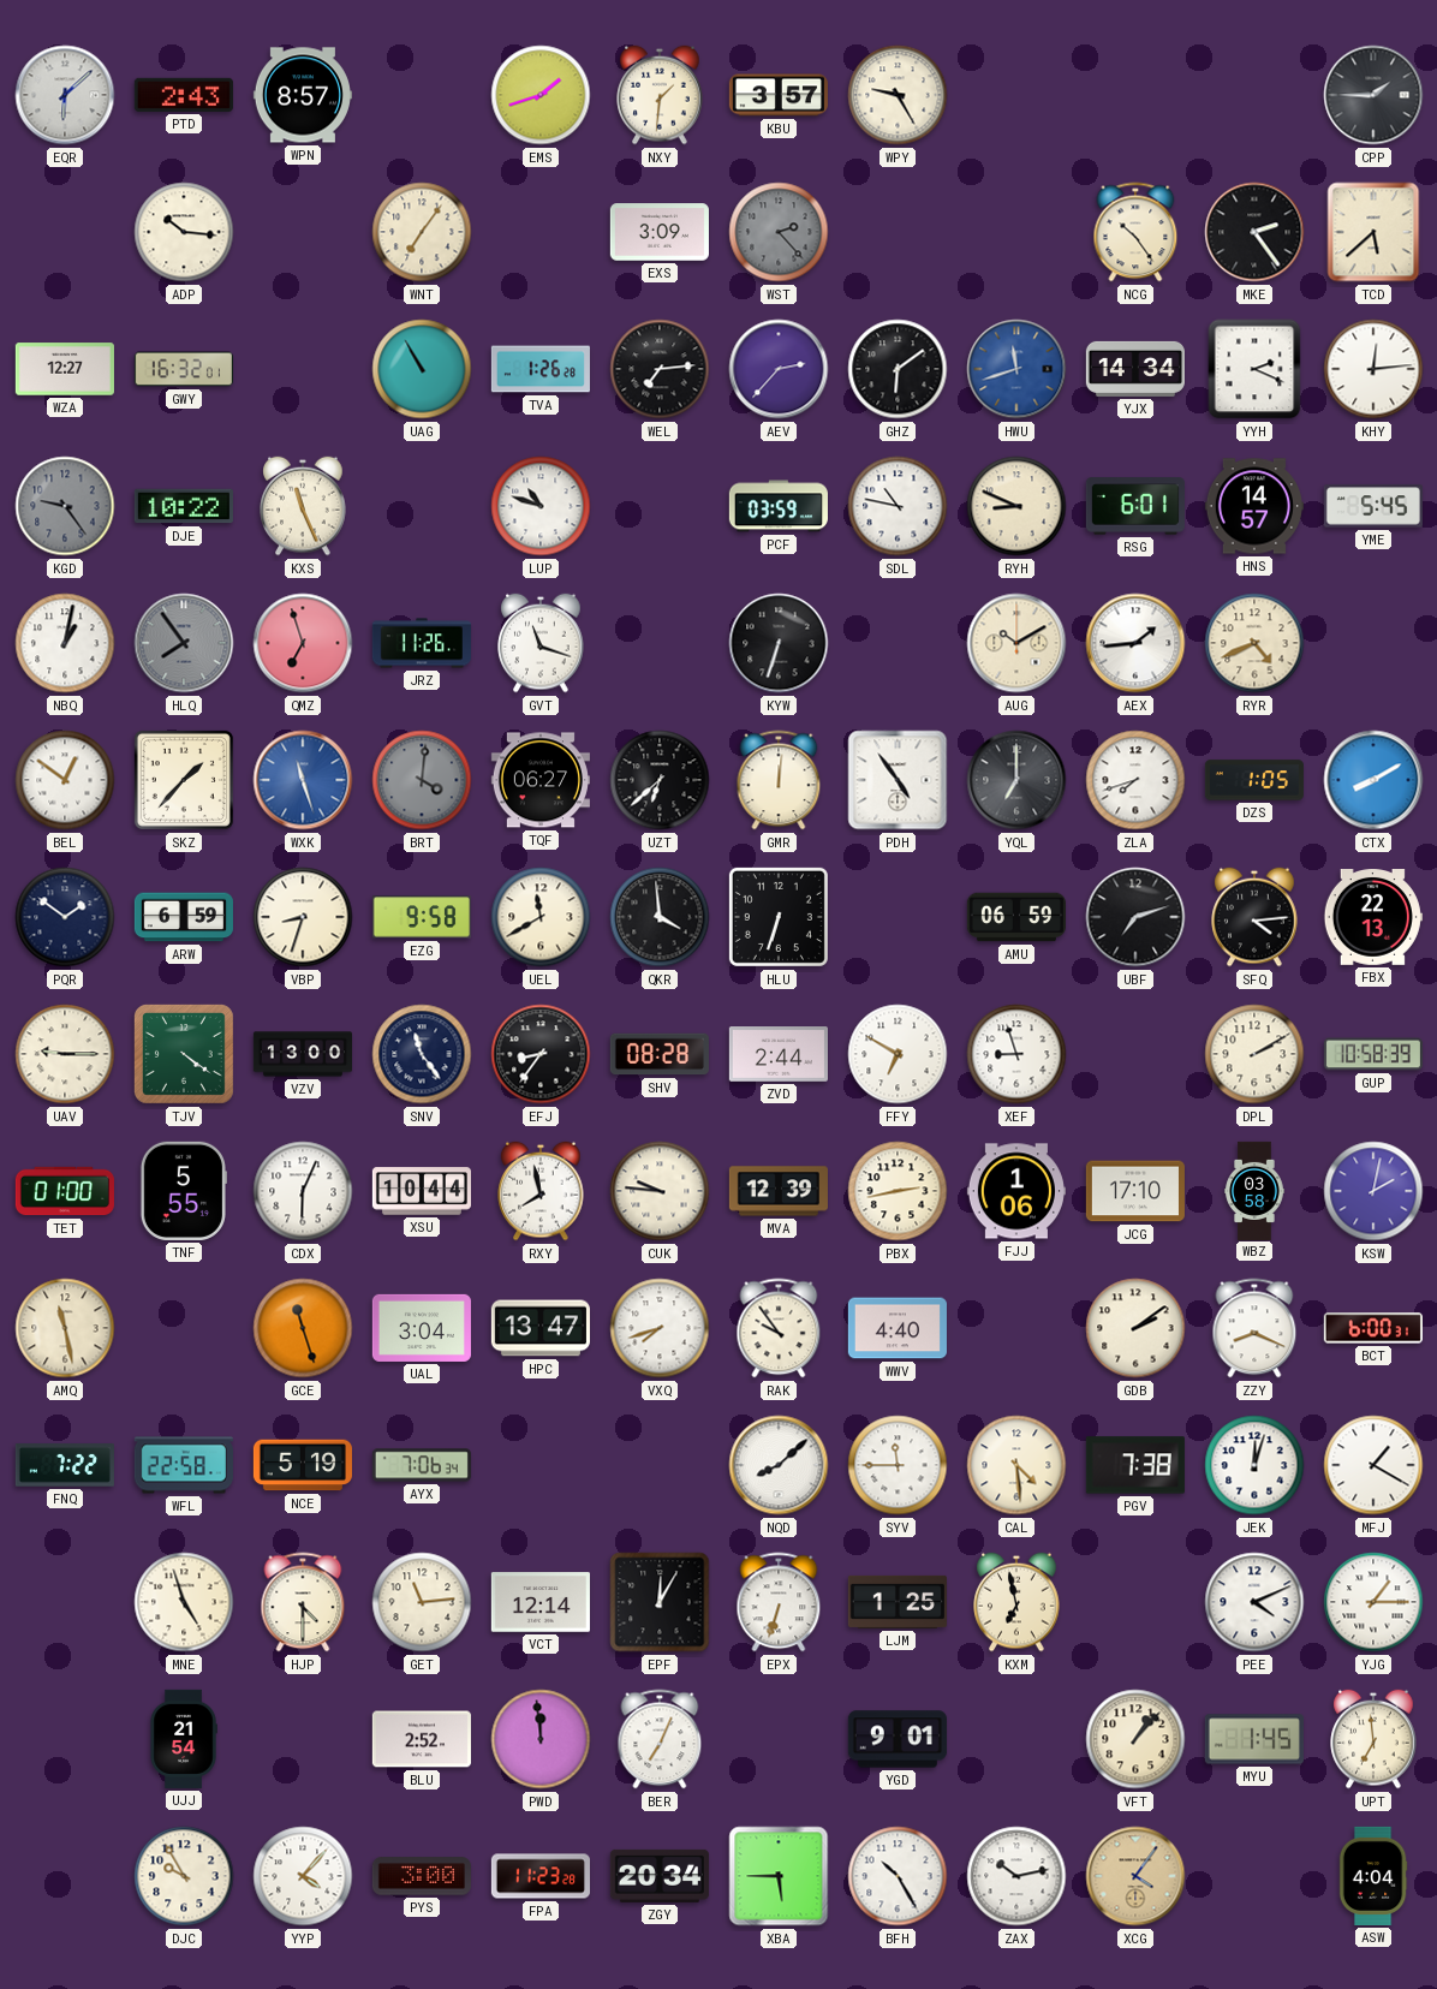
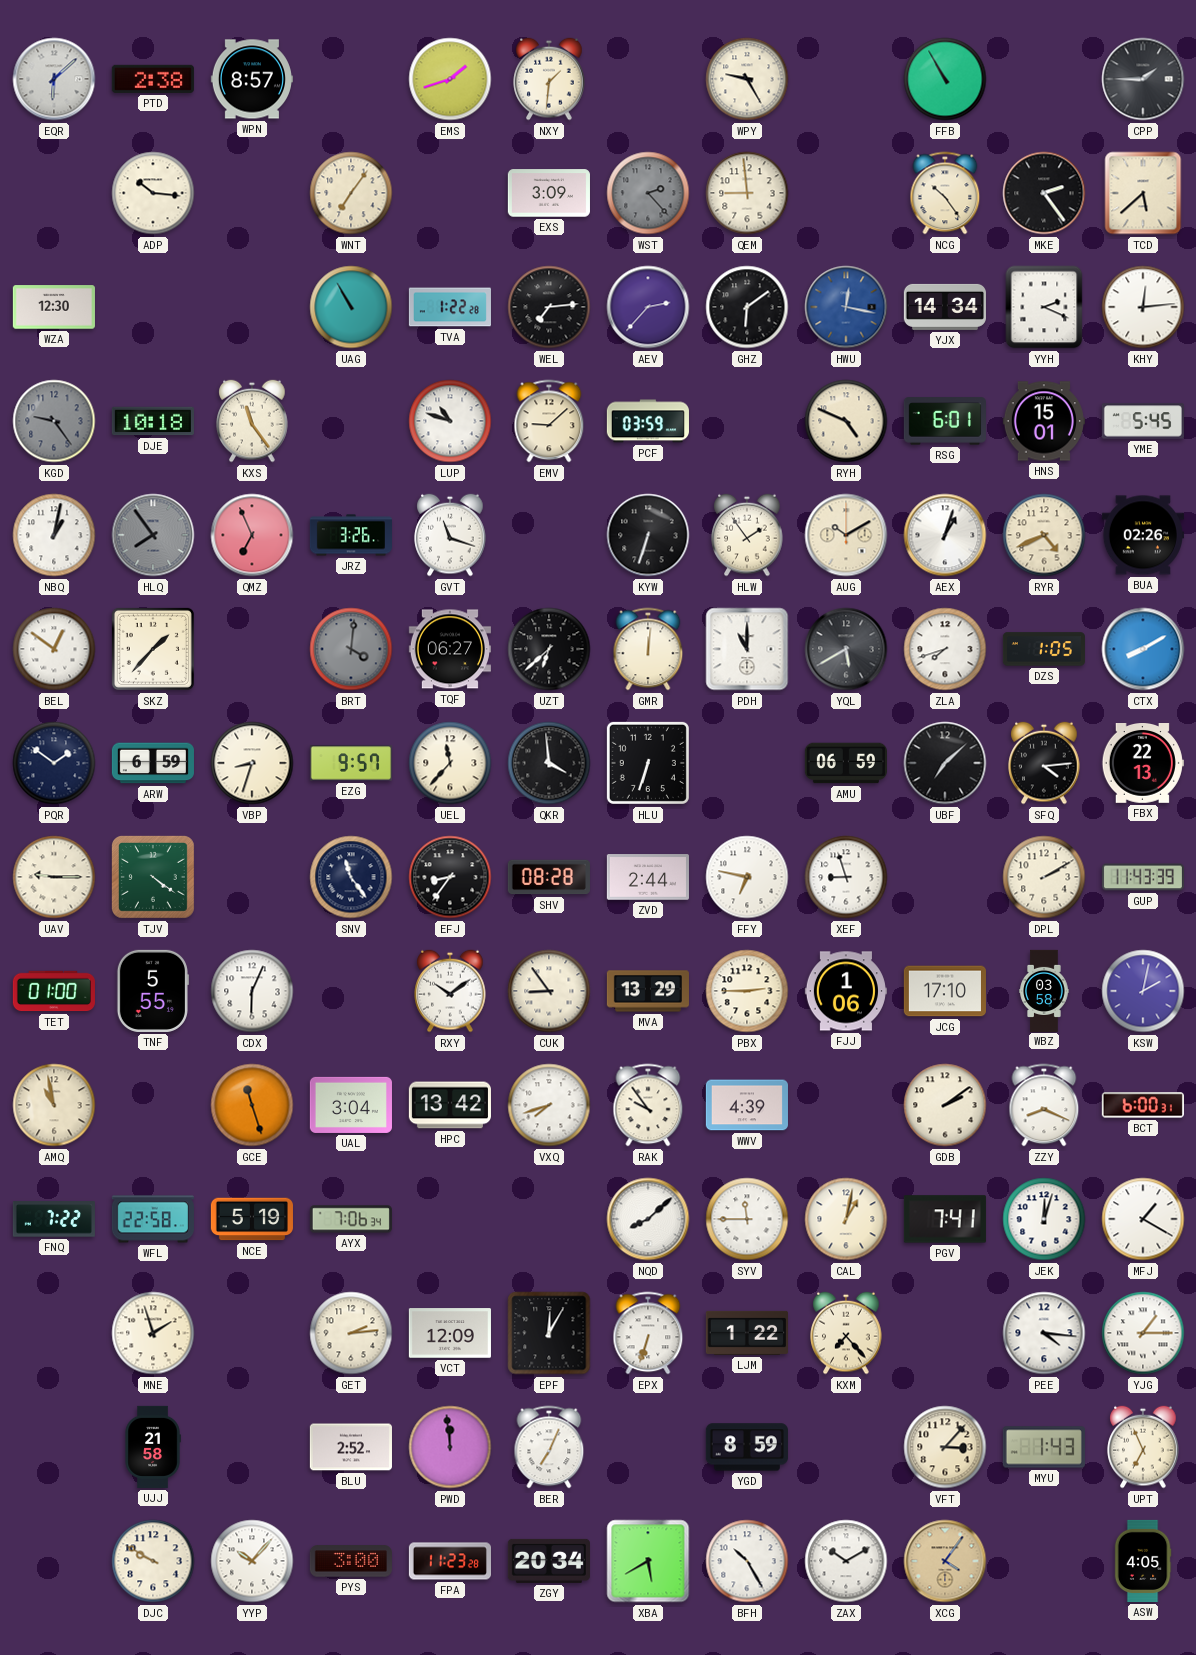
PTD: 2:43 -> 2:38 (153, 79)
KBU: 3:57 -> none (779, 95)
FFB: none -> 10:55 (945, 79)
QEM: none -> 8:59 (747, 193)
WZA: 12:27 -> 12:30 (54, 307)
GWY: 16:32 -> none (184, 369)
TVA: 1:26 -> 1:22 (450, 307)
HWU: 11:42 -> 12:17 (846, 307)
DJE: 10:22 -> 10:18 (153, 421)
KXS: 11:26 -> 11:24 (252, 421)
EMV: none -> 9:08 (549, 421)
SDL: 10:47 -> none (898, 506)
RYH: 8:49 -> 4:49 (846, 421)
HNS: 14:57 -> 15:01 (1044, 421)
QMZ: 6:57 -> 6:56 (252, 535)
JRZ: 11:26 -> 3:26 (351, 535)
HLW: none -> 1:54 (747, 535)
AEX: 1:44 -> 1:03 (945, 535)
BUA: none -> 02:26 (1143, 535)
WXK: 11:27 -> none (303, 780)
PDH: 4:54 -> 11:00 (747, 649)
YQL: 7:00 -> 5:40 (846, 649)
EZG: 9:58 -> 9:57 (351, 763)
UEL: 11:40 -> 11:37 (450, 763)
UBF: 7:12 -> 7:08 (945, 763)
VZV: 13:00 -> none (302, 1054)
FFY: 6:50 -> 6:47 (747, 877)
GUP: 10:58 -> 11:43 (1143, 877)
XSU: 10:44 -> none (421, 1191)
RXY: 7:58 -> 10:09 (450, 991)
CUK: 9:46 -> 8:54 (549, 991)
MVA: 12:39 -> 13:29 (647, 991)
PBX: 2:43 -> 2:45 (747, 991)
AMQ: 11:28 -> 10:58 (54, 1105)
HPC: 13:47 -> 13:42 (450, 1105)
WWV: 4:40 -> 4:39 (747, 1105)
CAL: 4:29 -> 1:02 (846, 1219)
PGV: 7:38 -> 7:41 (945, 1219)
MNE: 4:57 -> 1:57 (153, 1333)
HJP: 4:30 -> none (303, 1602)
GET: 11:14 -> 2:14 (351, 1333)
VCT: 12:14 -> 12:09 (450, 1333)
LJM: 1:25 -> 1:22 (747, 1333)
KXM: 6:58 -> 7:23 (846, 1333)
PEE: 4:11 -> 4:16 (1044, 1333)
UJJ: 21:54 -> 21:58 (153, 1447)
YGD: 9:01 -> 8:59 (747, 1447)
VFT: 1:07 -> 3:07 (945, 1447)
MYU: 1:45 -> 1:43 (1044, 1447)
UPT: 6:59 -> 6:56 (1143, 1447)
DJC: 9:55 -> 9:50 (153, 1561)
YYP: 4:07 -> 10:07 (252, 1561)
XBA: 5:45 -> 5:40 (648, 1561)
ZAX: 10:13 -> 10:10 (846, 1561)
ASW: 4:04 -> 4:05 (1143, 1561)
